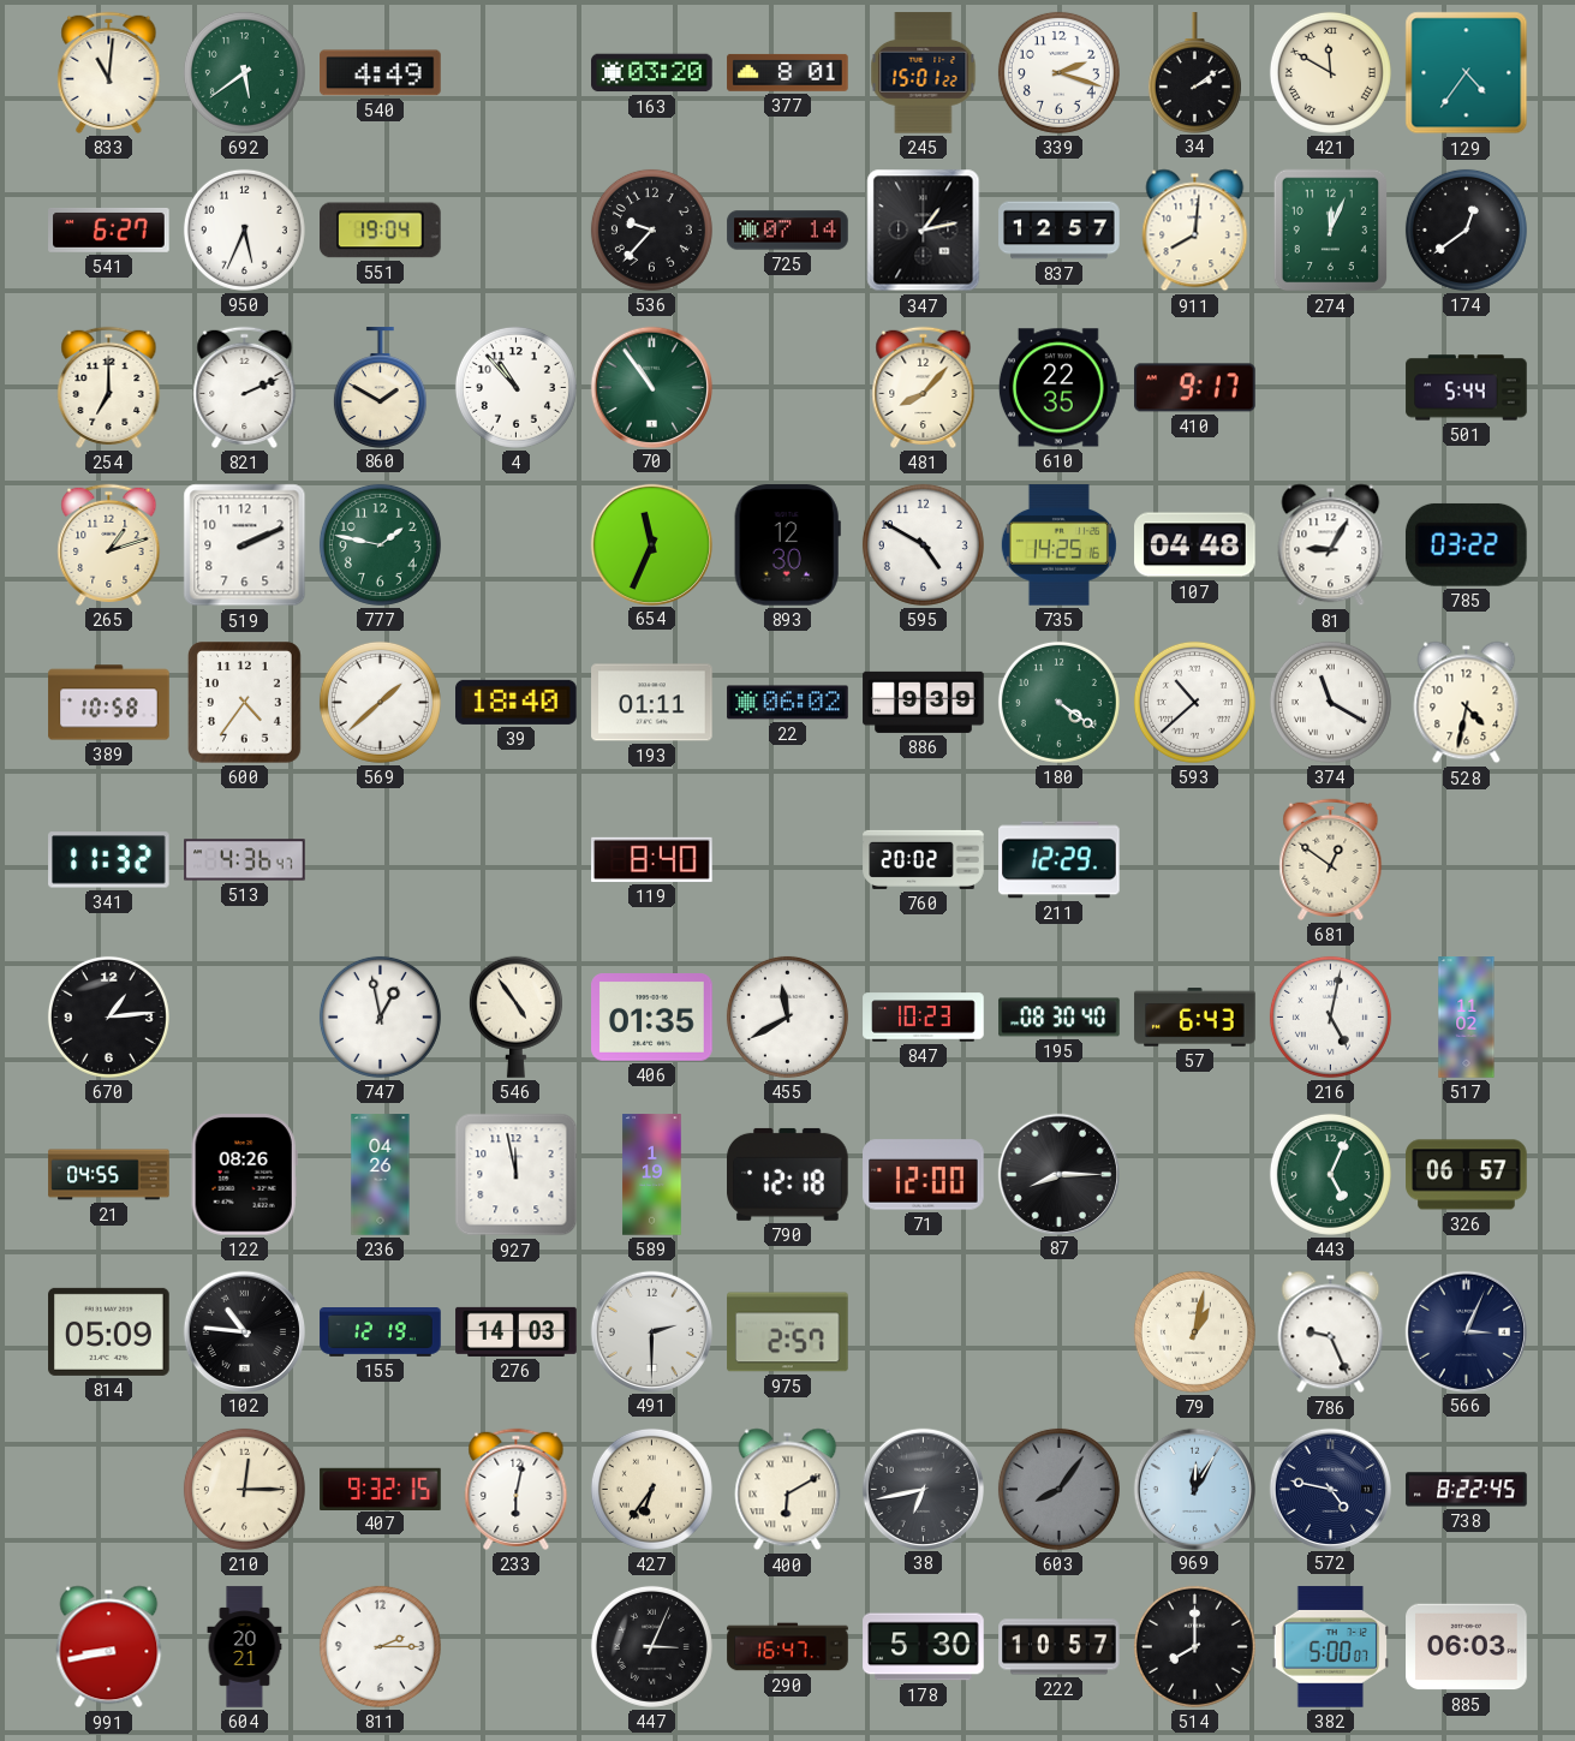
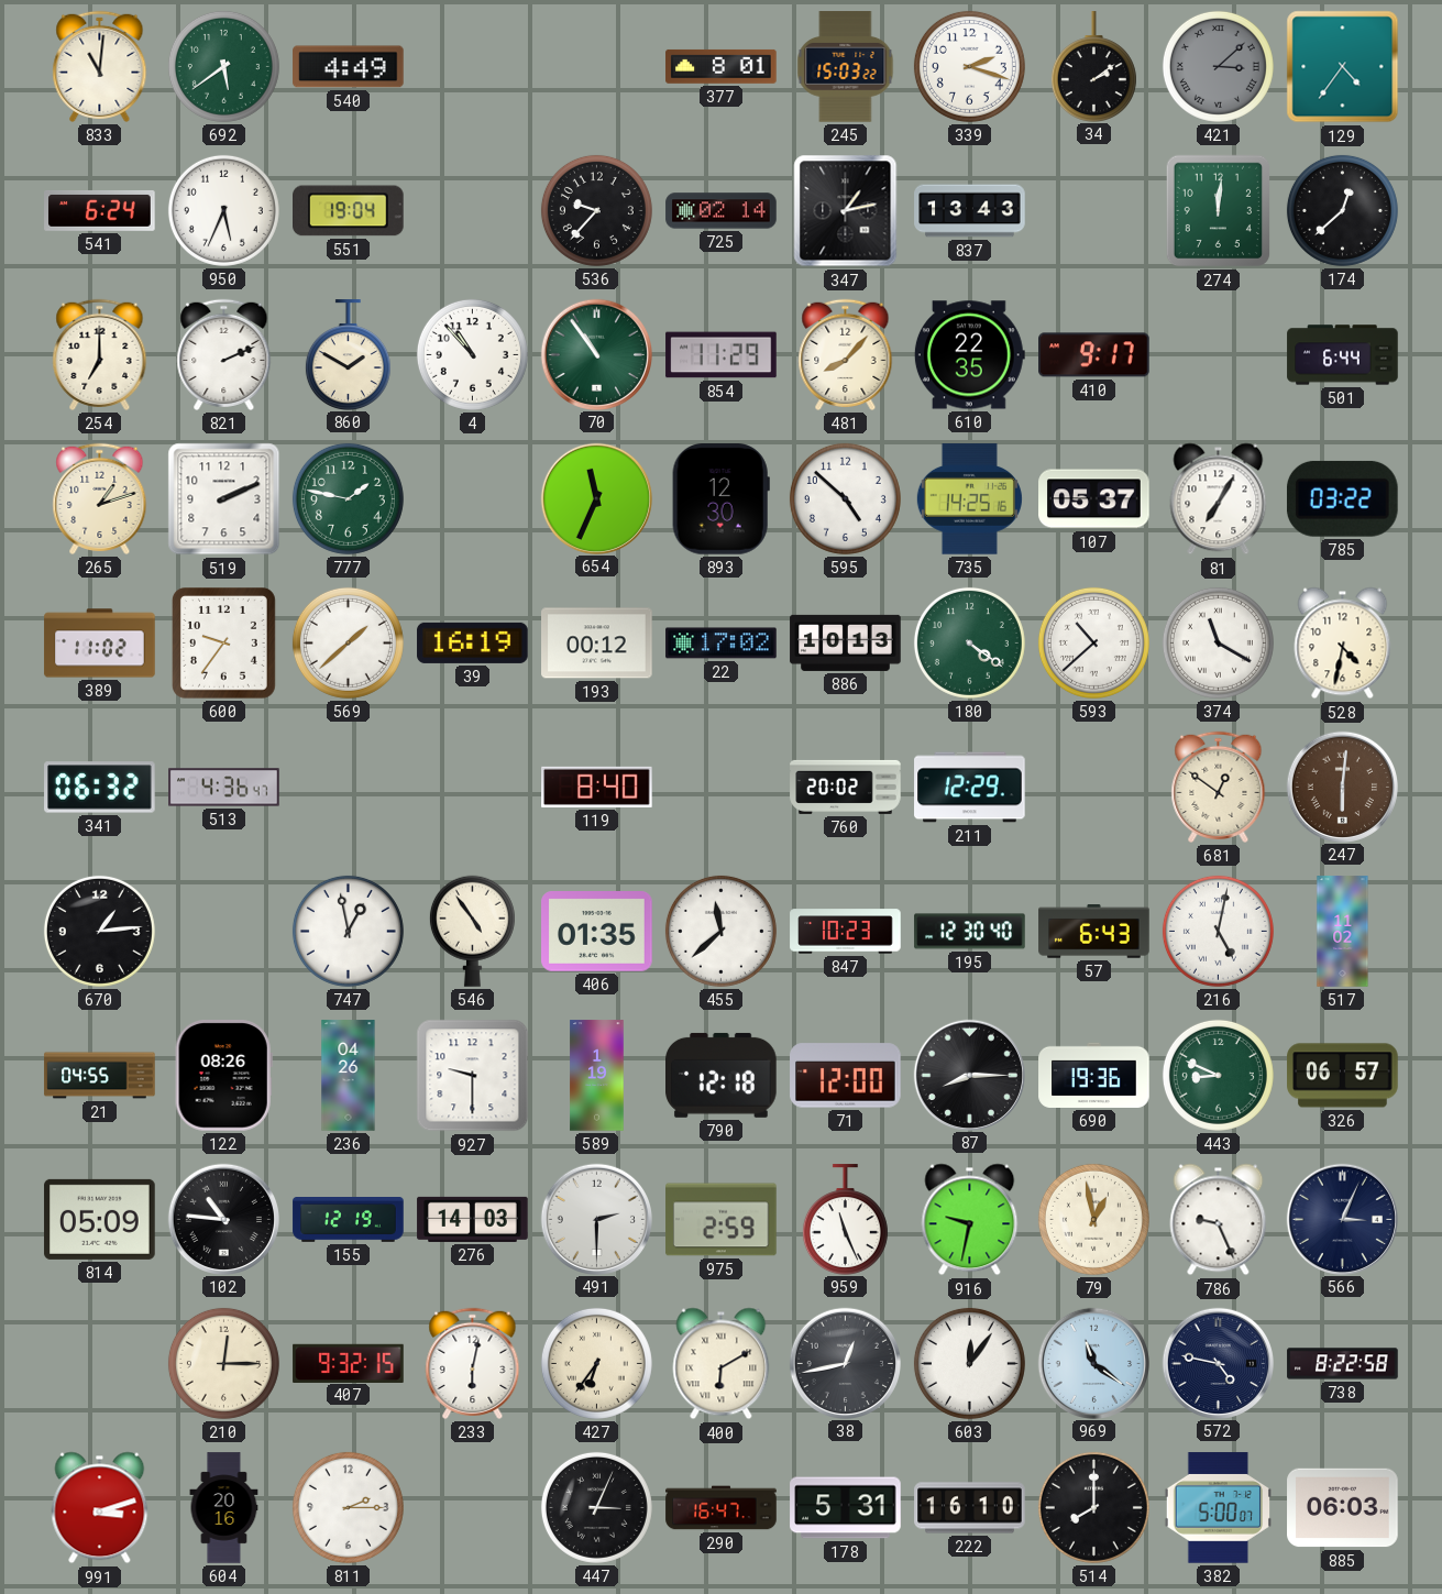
163: 03:20 -> none (652, 73)
245: 15:01 -> 15:03 (846, 67)
421: 11:50 -> 3:08 (1218, 66)
421 dial: cream -> grey (1218, 66)
541: 6:27 -> 6:24 (100, 210)
725: 07:14 -> 02:14 (722, 211)
837: 12:57 -> 13:43 (970, 211)
911: 8:01 -> none (1195, 231)
274: 12:04 -> 12:01 (1218, 211)
174: 12:39 -> 12:38 (1342, 210)
854: none -> 11:29 (722, 355)
501: 5:44 -> 6:44 (1343, 355)
595: 4:50 -> 4:52 (845, 498)
107: 04:48 -> 05:37 (1094, 499)
81: 9:05 -> 7:05 (1219, 499)
389: 10:58 -> 11:02 (100, 644)
600: 4:36 -> 9:36 (223, 644)
39: 18:40 -> 16:19 (473, 642)
193: 01:11 -> 00:12 (597, 644)
22: 06:02 -> 17:02 (722, 644)
886: 9:39 -> 10:13 (846, 642)
341: 11:32 -> 06:32 (100, 788)
247: none -> 6:01 (1342, 787)
455: 11:40 -> 11:38 (720, 931)
195: 08:30 -> 12:30 (970, 932)
927: 11:58 -> 9:30 (473, 1076)
690: none -> 19:36 (1094, 1075)
443: 5:04 -> 8:49 (1218, 1075)
975: 2:57 -> 2:59 (722, 1220)
959: none -> 11:26 (845, 1219)
916: none -> 9:32 (970, 1220)
79: 1:02 -> 12:58 (1093, 1219)
38: 6:43 -> 12:43 (845, 1363)
603: 8:06 -> 12:06 (969, 1363)
603 dial: grey -> white (969, 1363)
969: 12:05 -> 11:21 (1093, 1363)
738: 8:22:45 -> 8:22:58 (1343, 1364)
991: 8:43 -> 3:12 (100, 1508)
604: 20:21 -> 20:16 (224, 1508)
178: 5:30 -> 5:31 (846, 1508)
222: 10:57 -> 16:10 (970, 1508)
